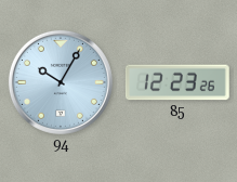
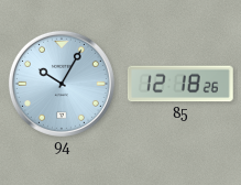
85: 12:23 -> 12:18 (180, 84)
